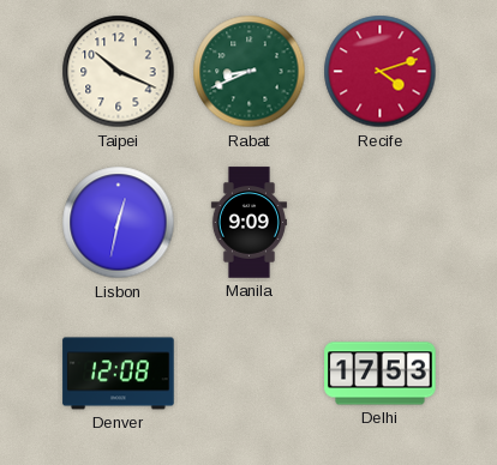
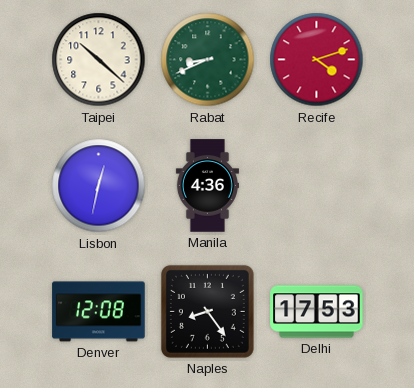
Taipei: 10:19 -> 10:22 (99, 60)
Manila: 9:09 -> 4:36 (207, 186)
Naples: none -> 8:24 (207, 311)
